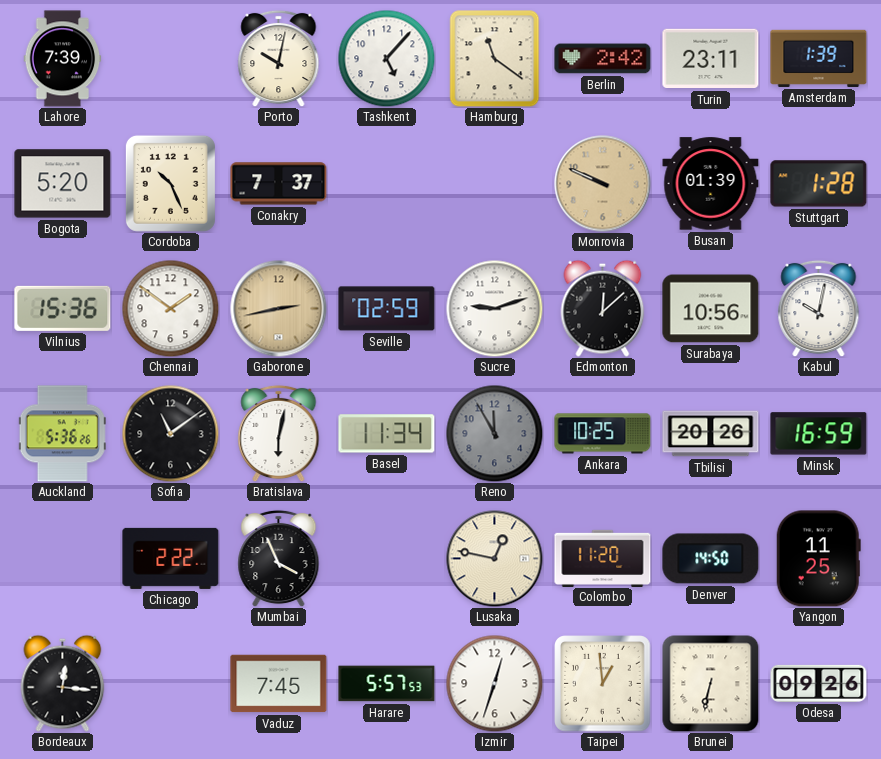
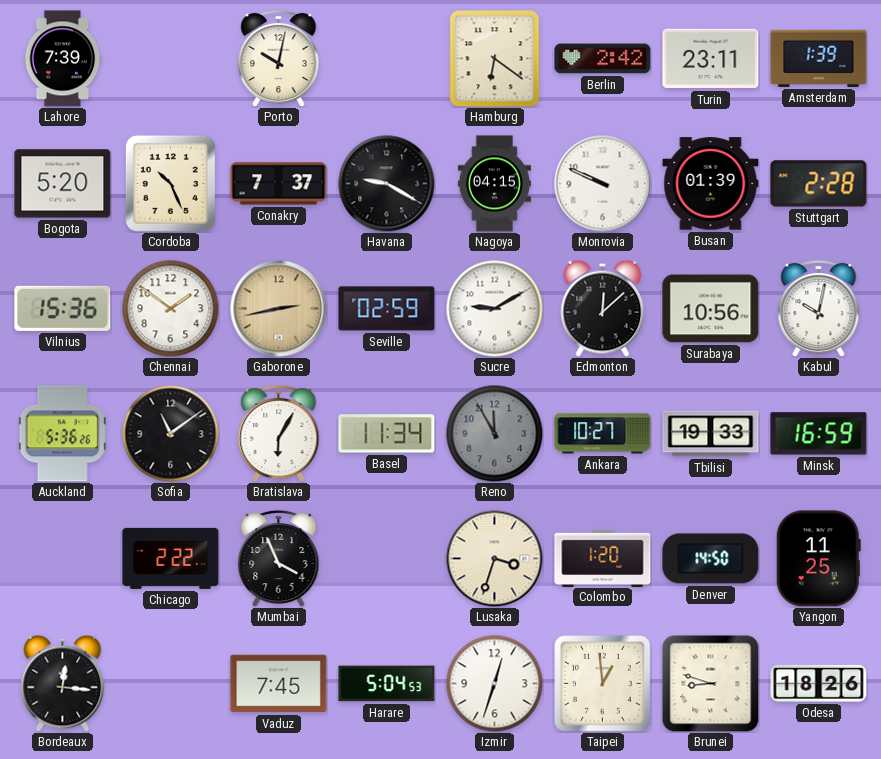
Tashkent: 5:07 -> none (386, 58)
Hamburg: 11:21 -> 6:21 (495, 59)
Havana: none -> 9:20 (387, 184)
Nagoya: none -> 04:15 (494, 184)
Monrovia dial: champagne -> white (603, 184)
Stuttgart: 1:28 -> 2:28 (819, 184)
Sucre: 9:12 -> 9:10 (494, 308)
Bratislava: 6:02 -> 6:05 (279, 433)
Ankara: 10:25 -> 10:27 (603, 434)
Tbilisi: 20:26 -> 19:33 (711, 434)
Lusaka: 12:47 -> 3:33 (495, 559)
Colombo: 11:20 -> 1:20 (603, 558)
Harare: 5:57 -> 5:04 (387, 684)
Brunei: 6:32 -> 8:48 (711, 684)
Odesa: 09:26 -> 18:26 (819, 683)
